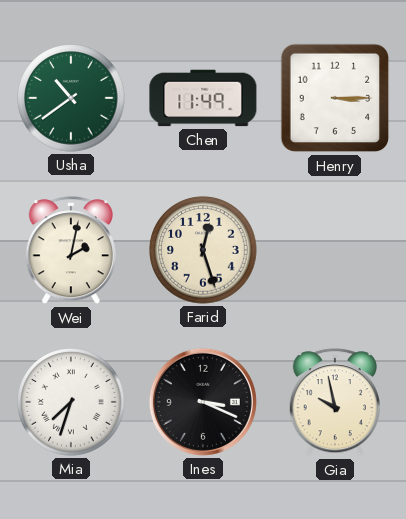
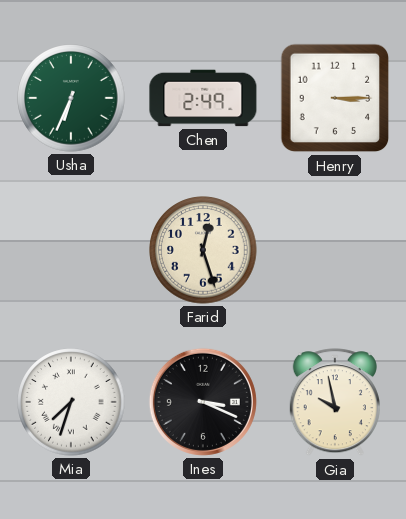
Usha: 10:39 -> 6:34 (71, 98)
Chen: 11:49 -> 2:49 (203, 98)
Wei: 2:02 -> none (71, 251)
